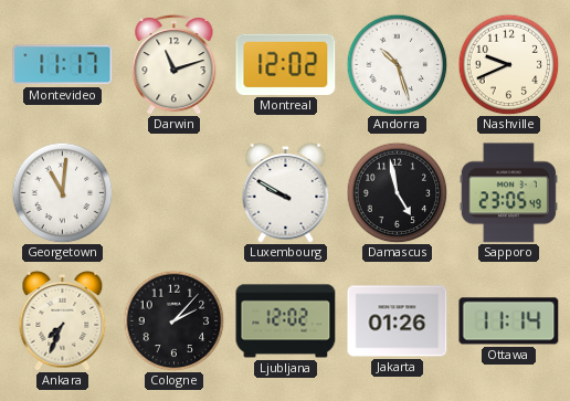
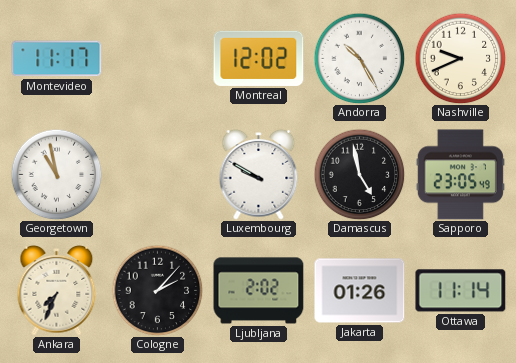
Darwin: 11:12 -> none (175, 65)
Andorra: 10:27 -> 10:25 (359, 58)
Georgetown: 11:01 -> 10:58 (56, 174)
Ljubljana: 12:02 -> 2:02 (259, 291)
